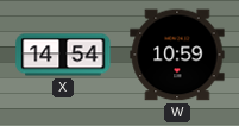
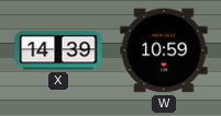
X: 14:54 -> 14:39 (58, 50)
